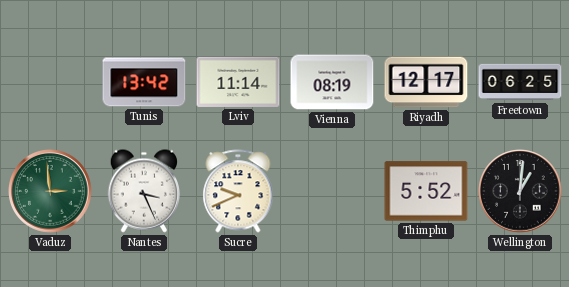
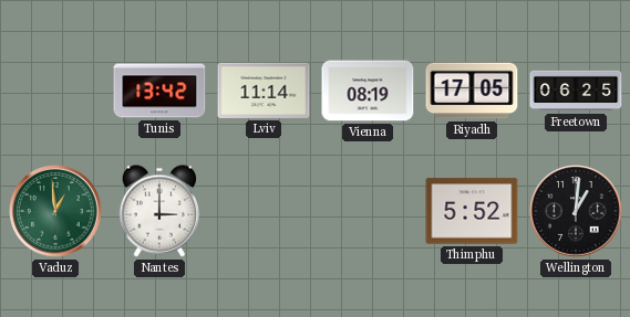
Riyadh: 12:17 -> 17:05 (472, 91)
Vaduz: 2:59 -> 12:59 (55, 211)
Nantes: 3:26 -> 3:00 (159, 211)
Sucre: 9:41 -> none (238, 191)
